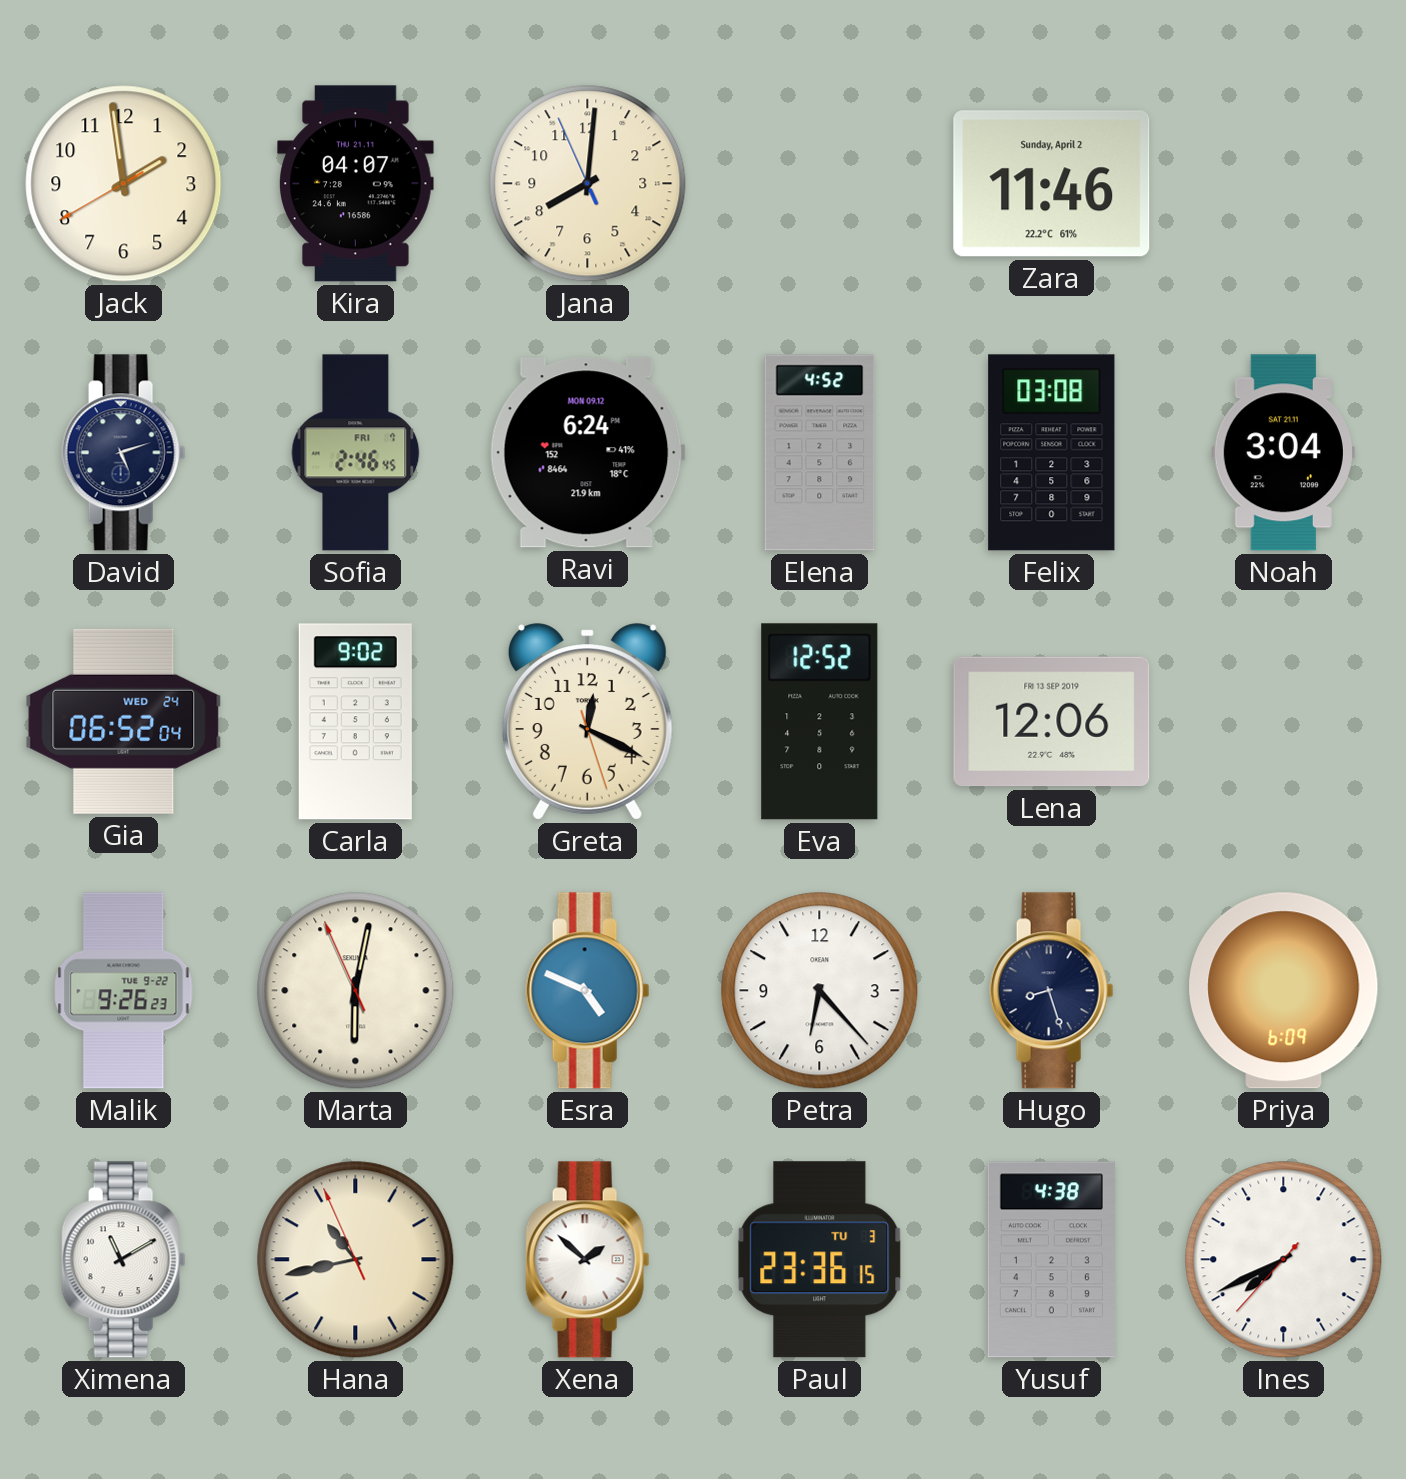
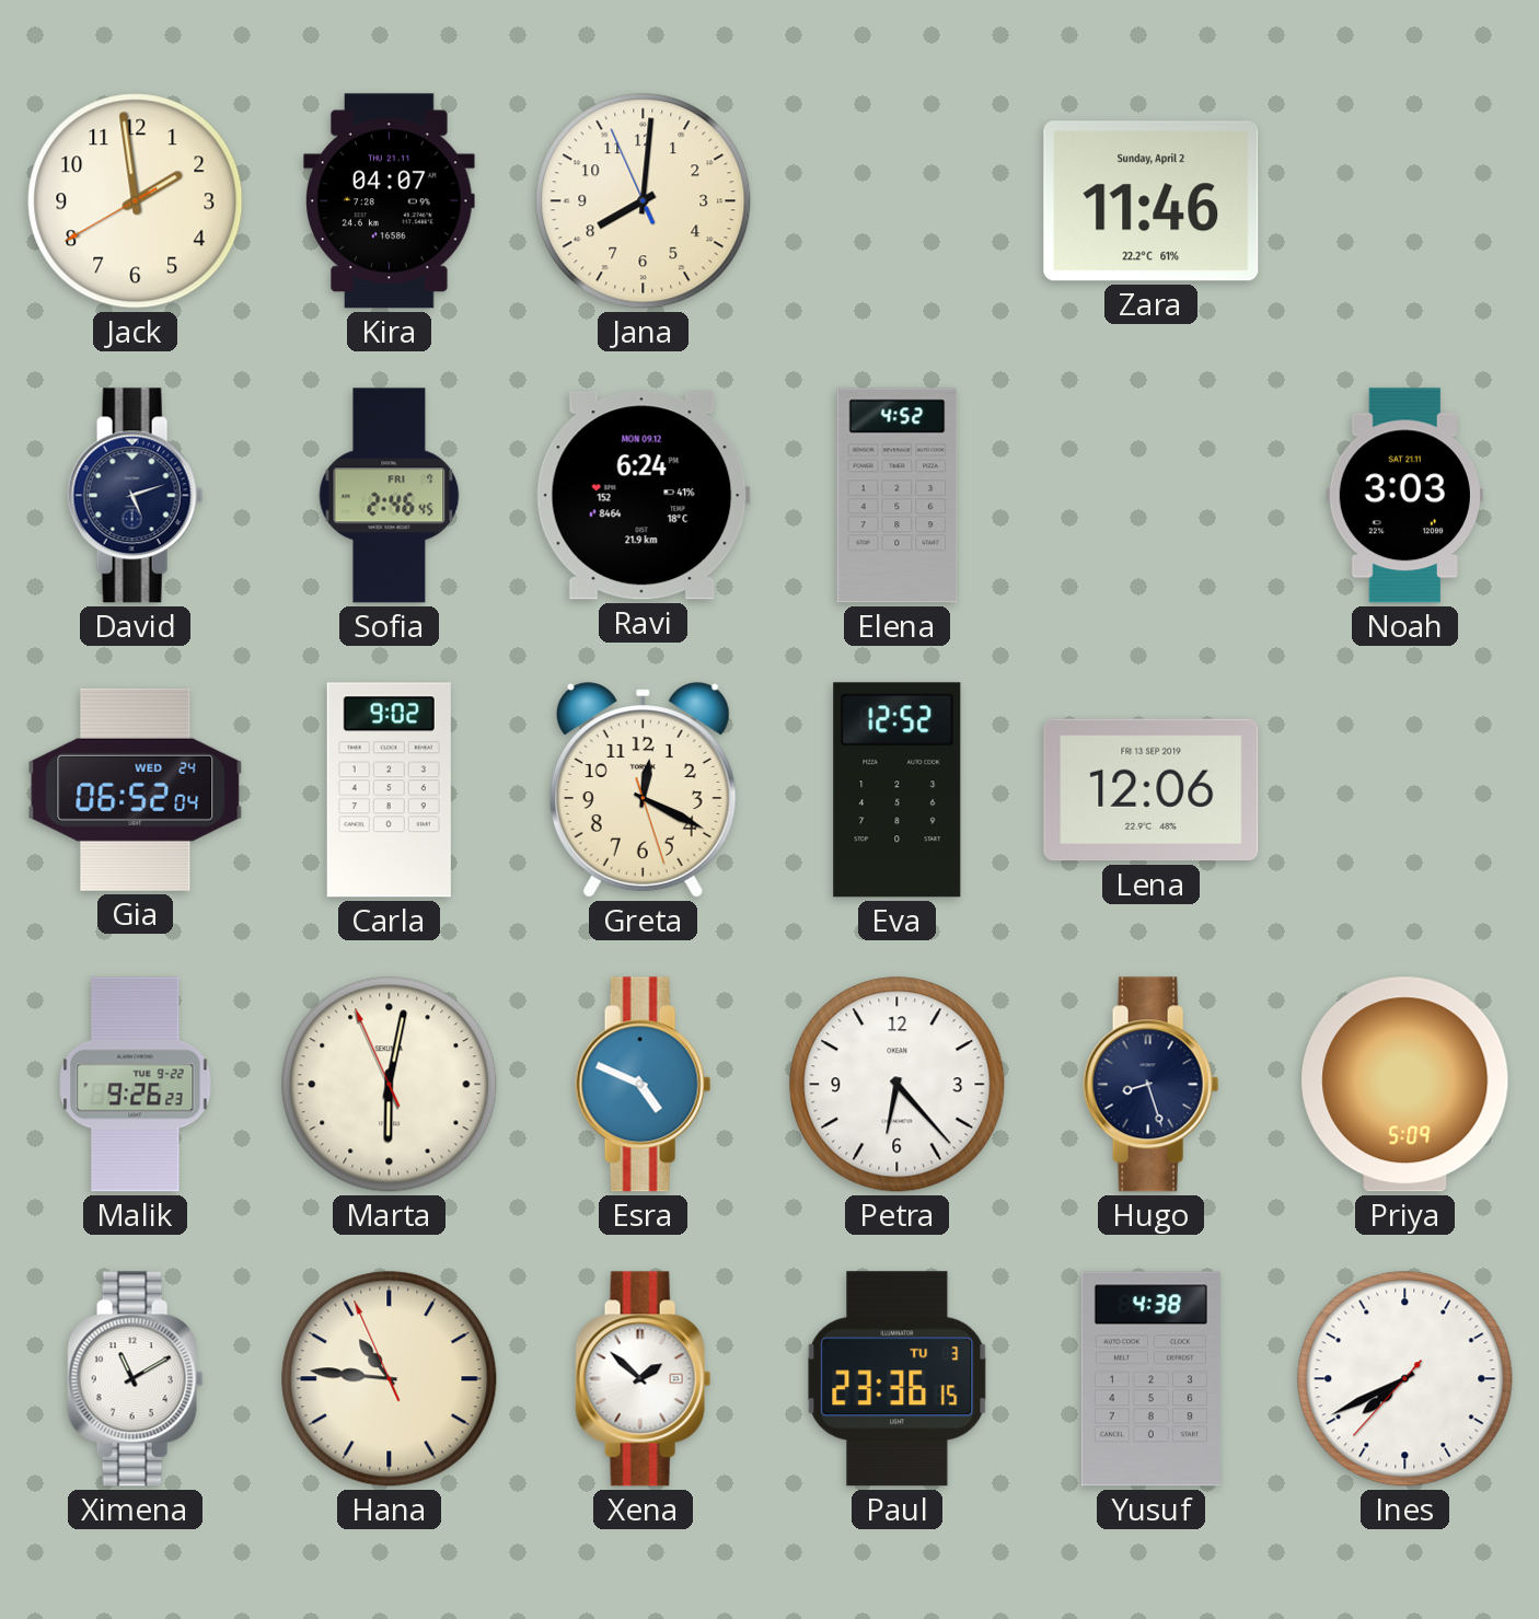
Felix: 03:08 -> none (1052, 453)
Noah: 3:04 -> 3:03 (1404, 496)
Priya: 6:09 -> 5:09 (1405, 1085)
Hana: 10:42 -> 10:45 (390, 1379)
